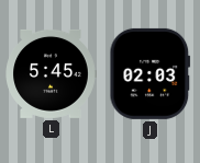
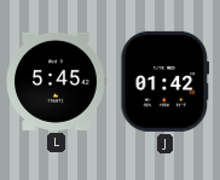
J: 02:03 -> 01:42 (166, 81)
